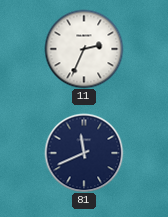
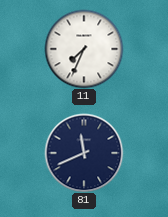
11: 2:34 -> 7:34 (84, 49)
